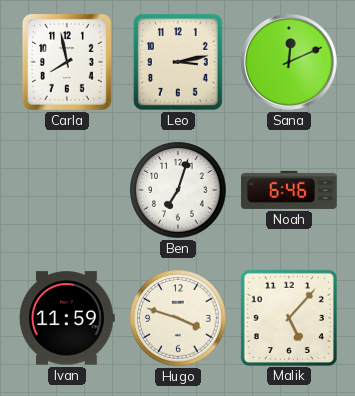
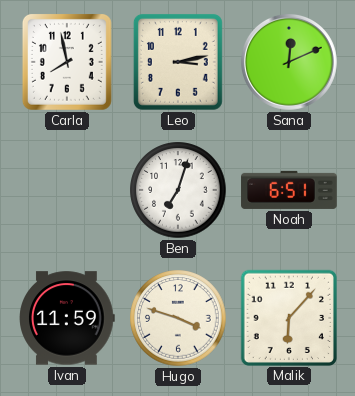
Noah: 6:46 -> 6:51 (289, 190)
Malik: 5:07 -> 6:07 (288, 317)
